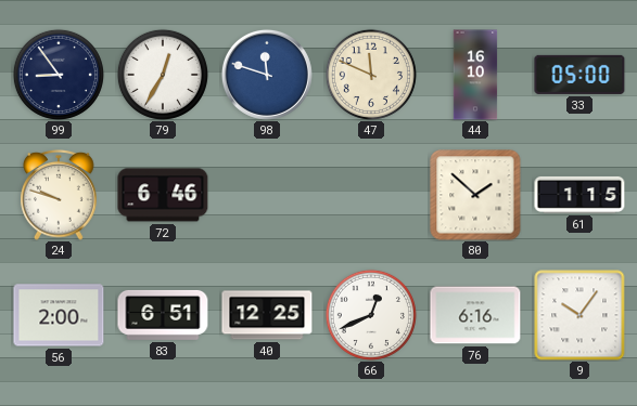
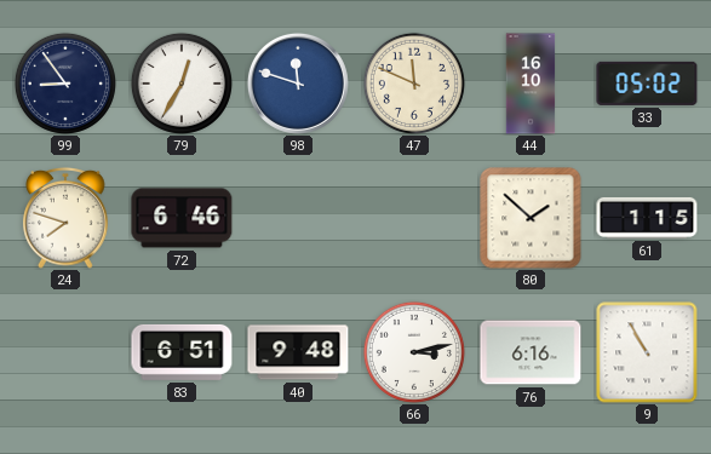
33: 05:00 -> 05:02 (647, 84)
24: 9:48 -> 7:48 (65, 218)
56: 2:00 -> none (59, 315)
40: 12:25 -> 9:48 (298, 352)
66: 12:41 -> 3:13 (414, 352)
9: 10:06 -> 10:55 (647, 352)
